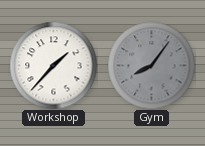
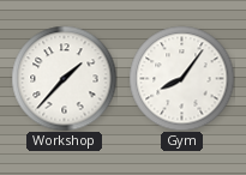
Gym dial: grey -> white (181, 78)
